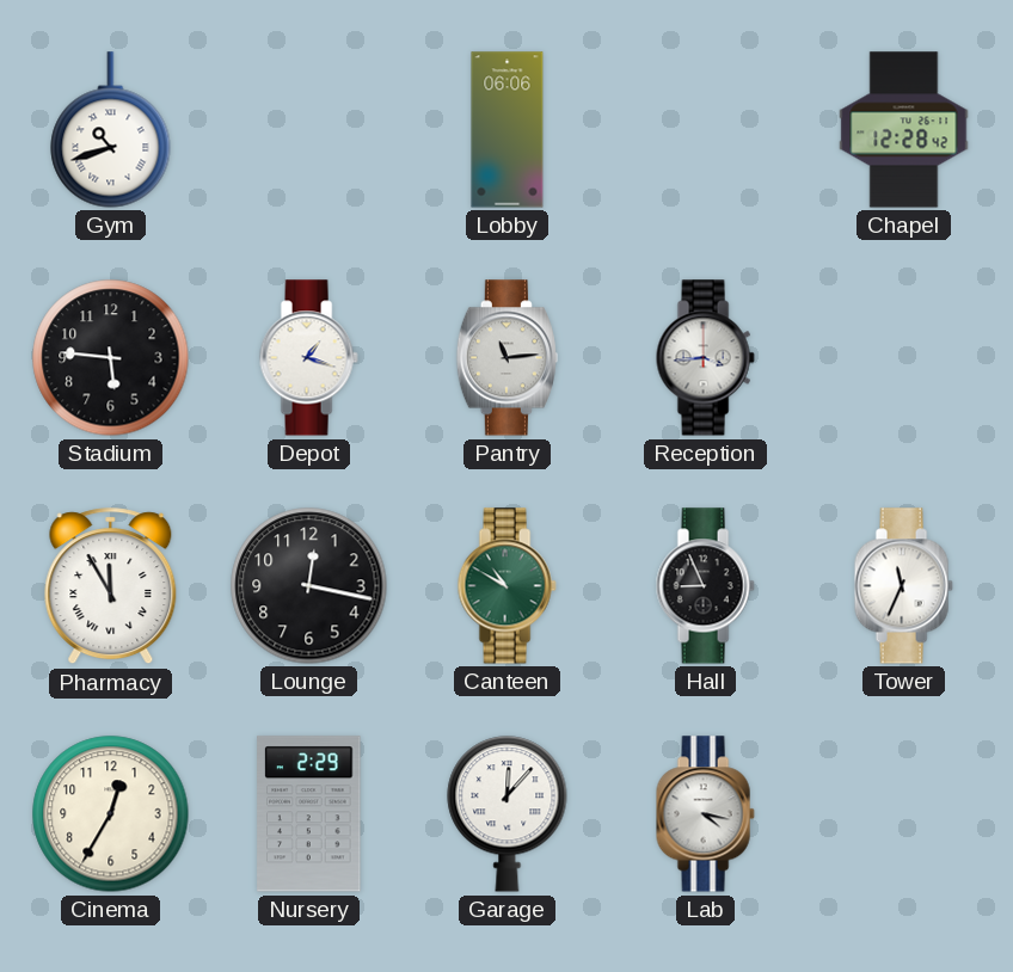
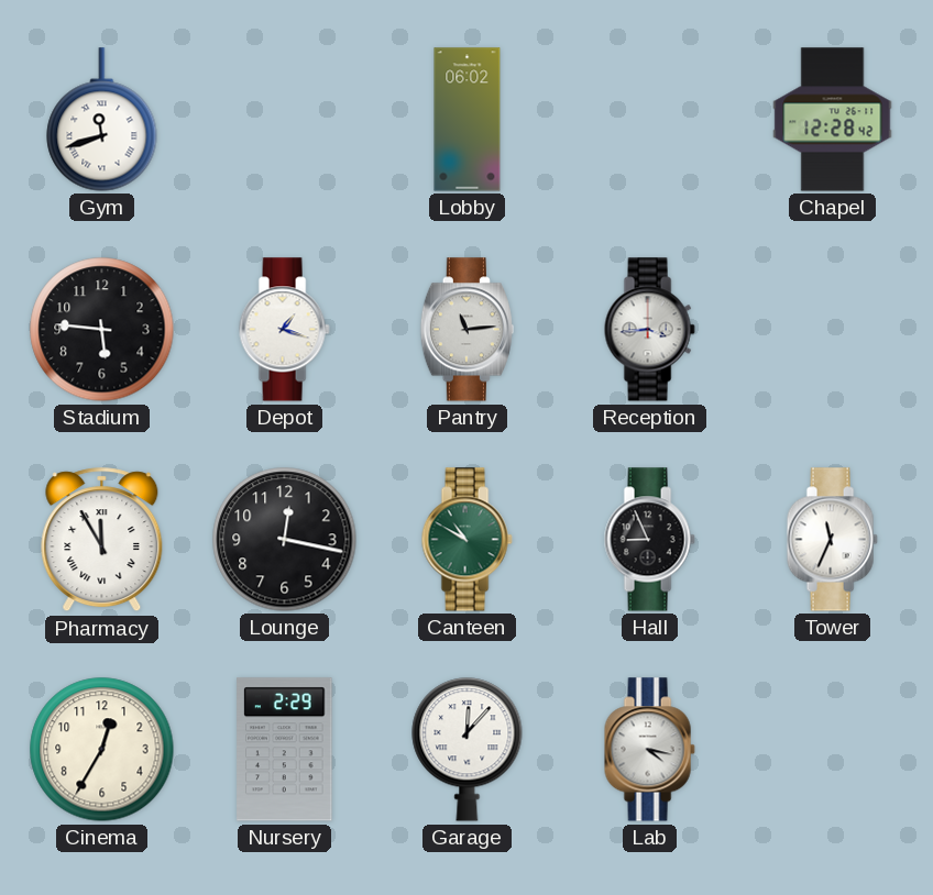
Gym: 10:42 -> 11:42 (102, 120)
Lobby: 06:06 -> 06:02 (468, 120)
